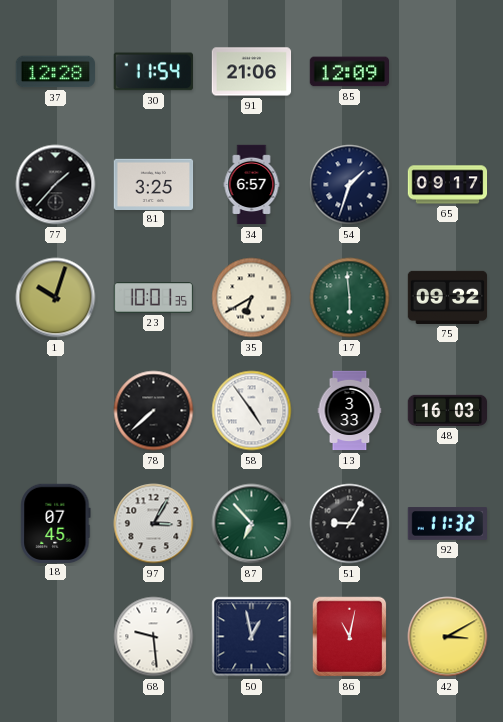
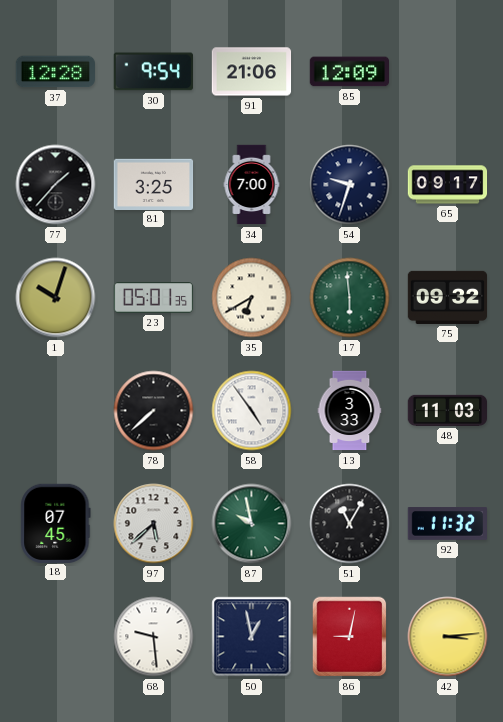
30: 11:54 -> 9:54 (153, 72)
34: 6:57 -> 7:00 (252, 185)
54: 1:33 -> 9:33 (350, 185)
23: 10:01 -> 05:01 (154, 298)
48: 16:03 -> 11:03 (448, 410)
97: 3:05 -> 5:38 (154, 524)
87: 6:53 -> 9:58 (252, 524)
51: 9:05 -> 11:05 (350, 524)
86: 11:02 -> 9:02 (350, 637)
42: 3:10 -> 3:14 (448, 637)
